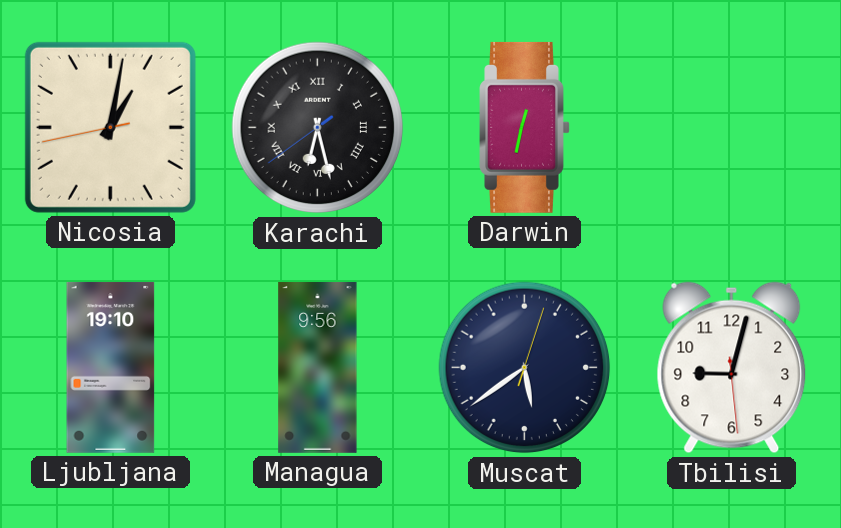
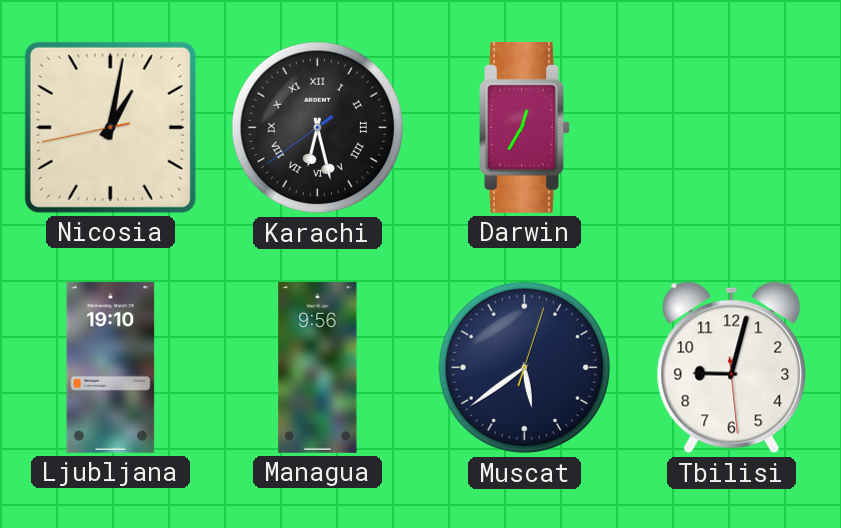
Darwin: 12:32 -> 12:35 (525, 127)
